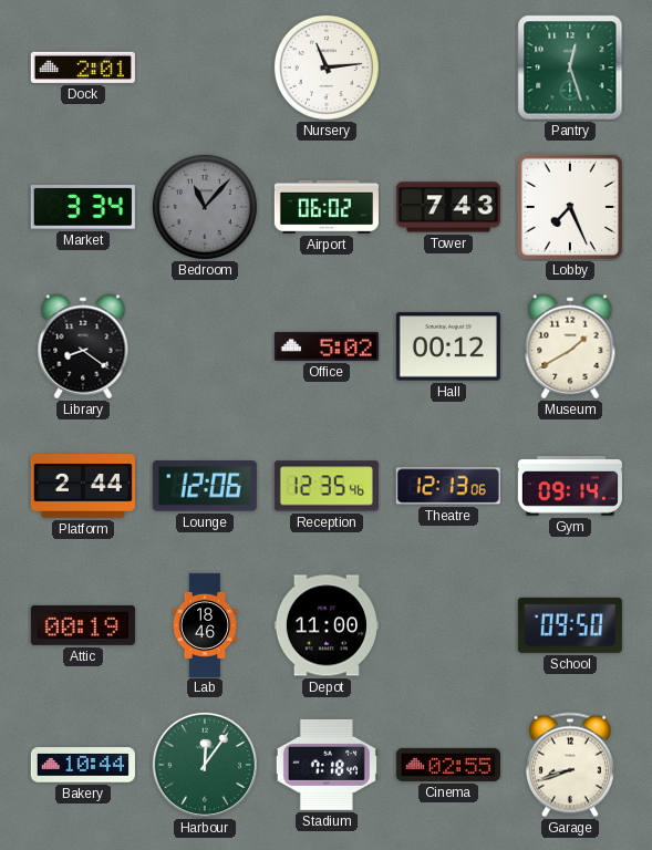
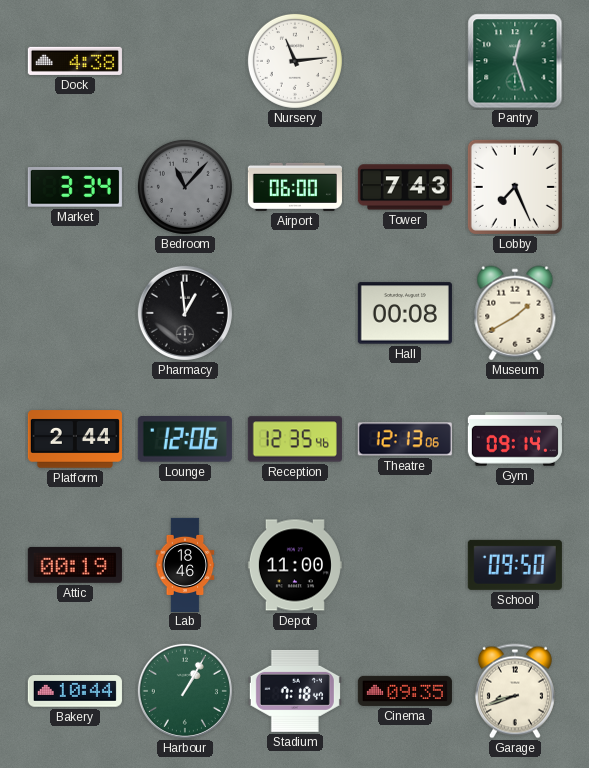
Dock: 2:01 -> 4:38 (75, 61)
Airport: 06:02 -> 06:00 (295, 187)
Library: 8:21 -> none (83, 346)
Pharmacy: none -> 12:59 (185, 313)
Office: 5:02 -> none (327, 346)
Hall: 00:12 -> 00:08 (405, 313)
Harbour: 12:06 -> 1:05 (185, 691)
Cinema: 02:55 -> 09:35 (405, 691)
